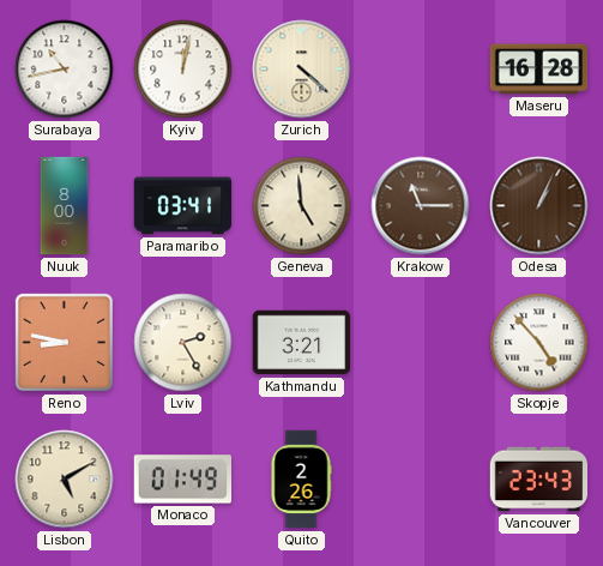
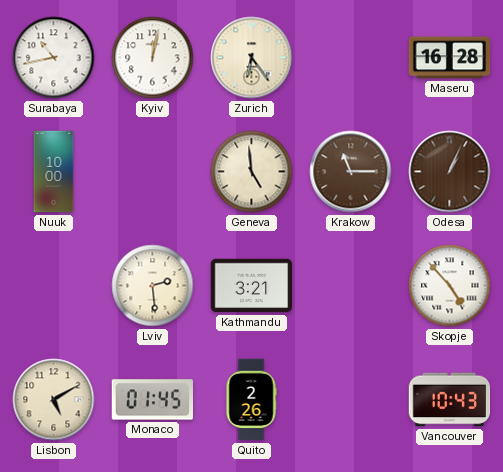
Zurich: 4:22 -> 6:24 (252, 58)
Nuuk: 8:00 -> 10:00 (54, 172)
Paramaribo: 03:41 -> none (183, 206)
Reno: 8:47 -> none (64, 342)
Lviv: 2:25 -> 2:29 (153, 286)
Monaco: 01:49 -> 01:45 (152, 400)
Vancouver: 23:43 -> 10:43 (450, 400)
